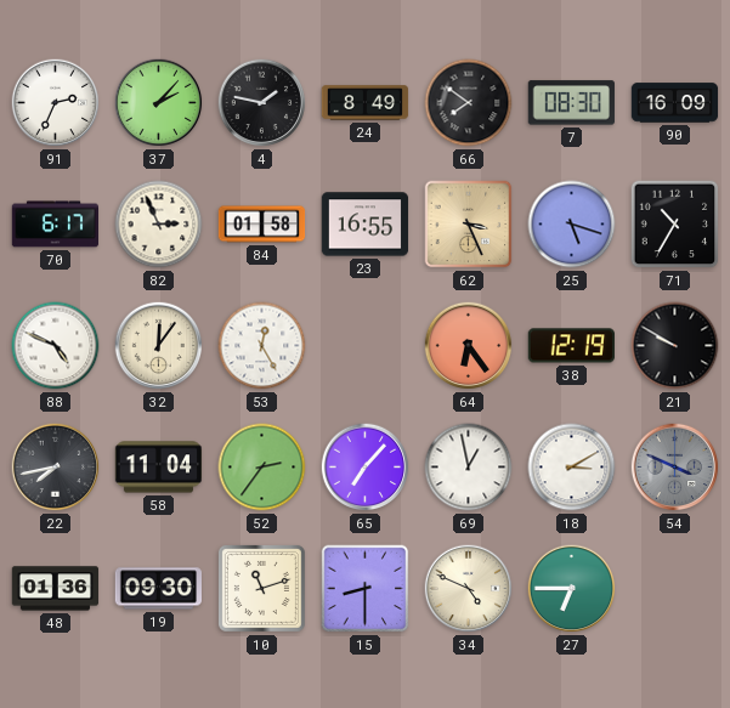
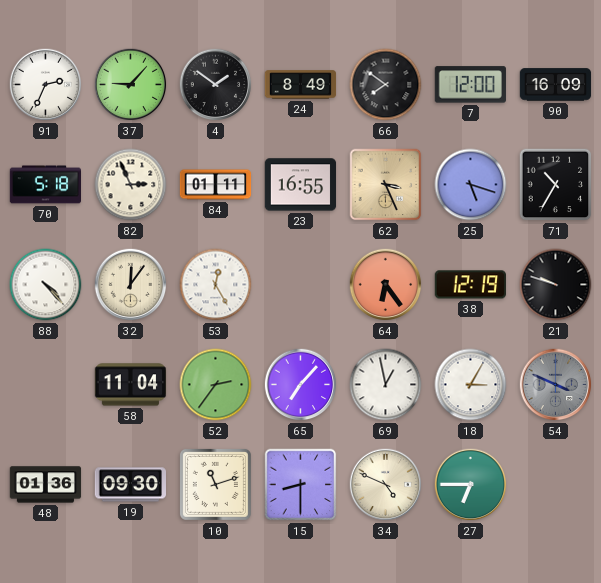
37: 2:07 -> 9:07 (131, 85)
4: 1:47 -> 1:51 (216, 85)
7: 08:30 -> 12:00 (470, 85)
70: 6:17 -> 5:18 (45, 185)
84: 01:58 -> 01:11 (216, 185)
88: 4:49 -> 4:23 (46, 285)
21: 9:50 -> 9:48 (556, 285)
22: 7:43 -> none (56, 468)
18: 3:10 -> 3:05 (471, 385)
